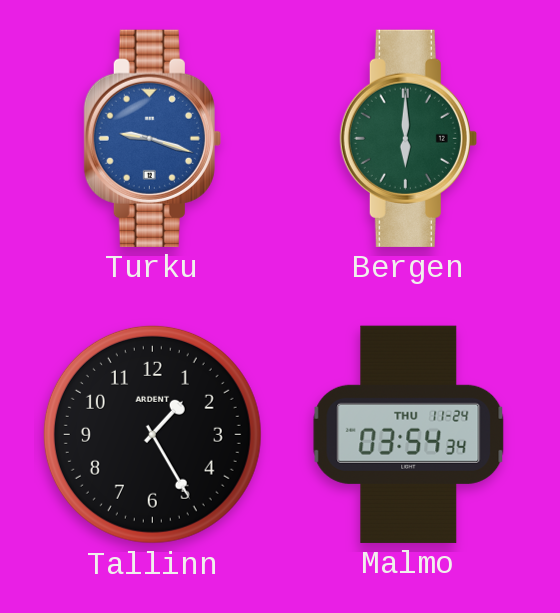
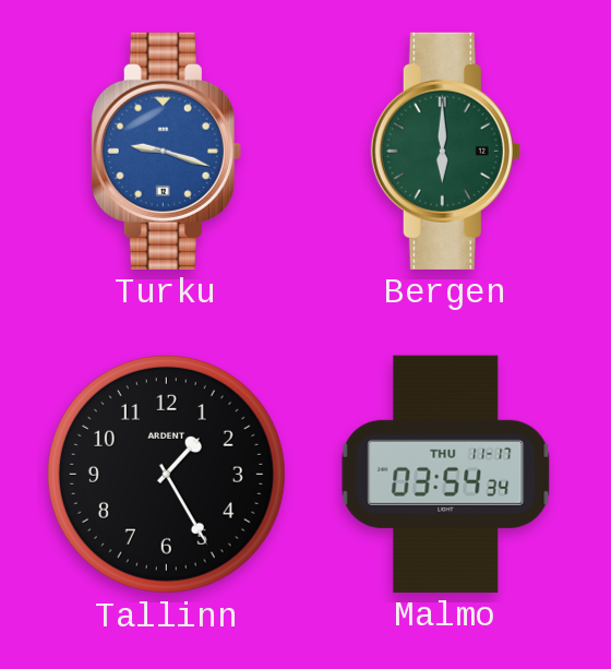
Malmo date: THU 11-24 -> THU 11-17 (446, 474)
